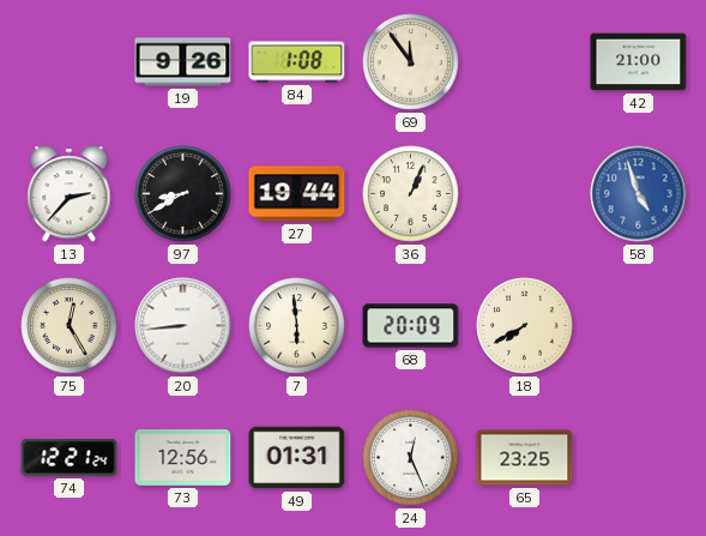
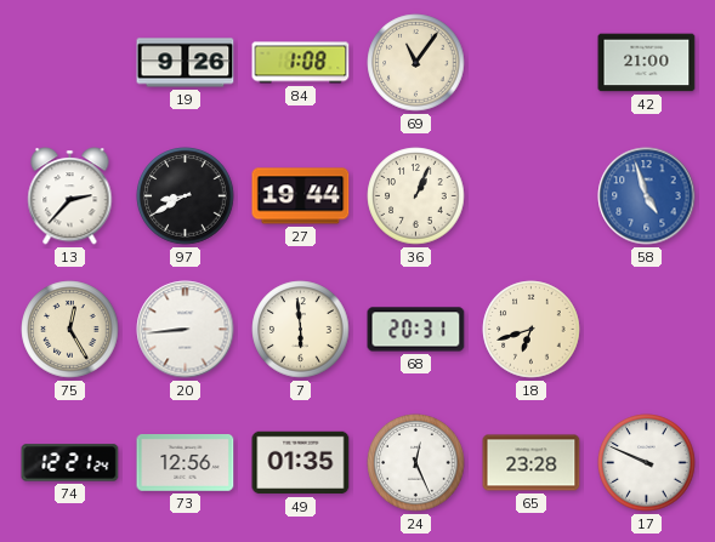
69: 11:54 -> 11:06 (416, 63)
68: 20:09 -> 20:31 (416, 330)
18: 7:40 -> 6:42 (532, 330)
49: 01:31 -> 01:35 (301, 463)
65: 23:25 -> 23:28 (532, 463)
17: none -> 9:49 (647, 463)
